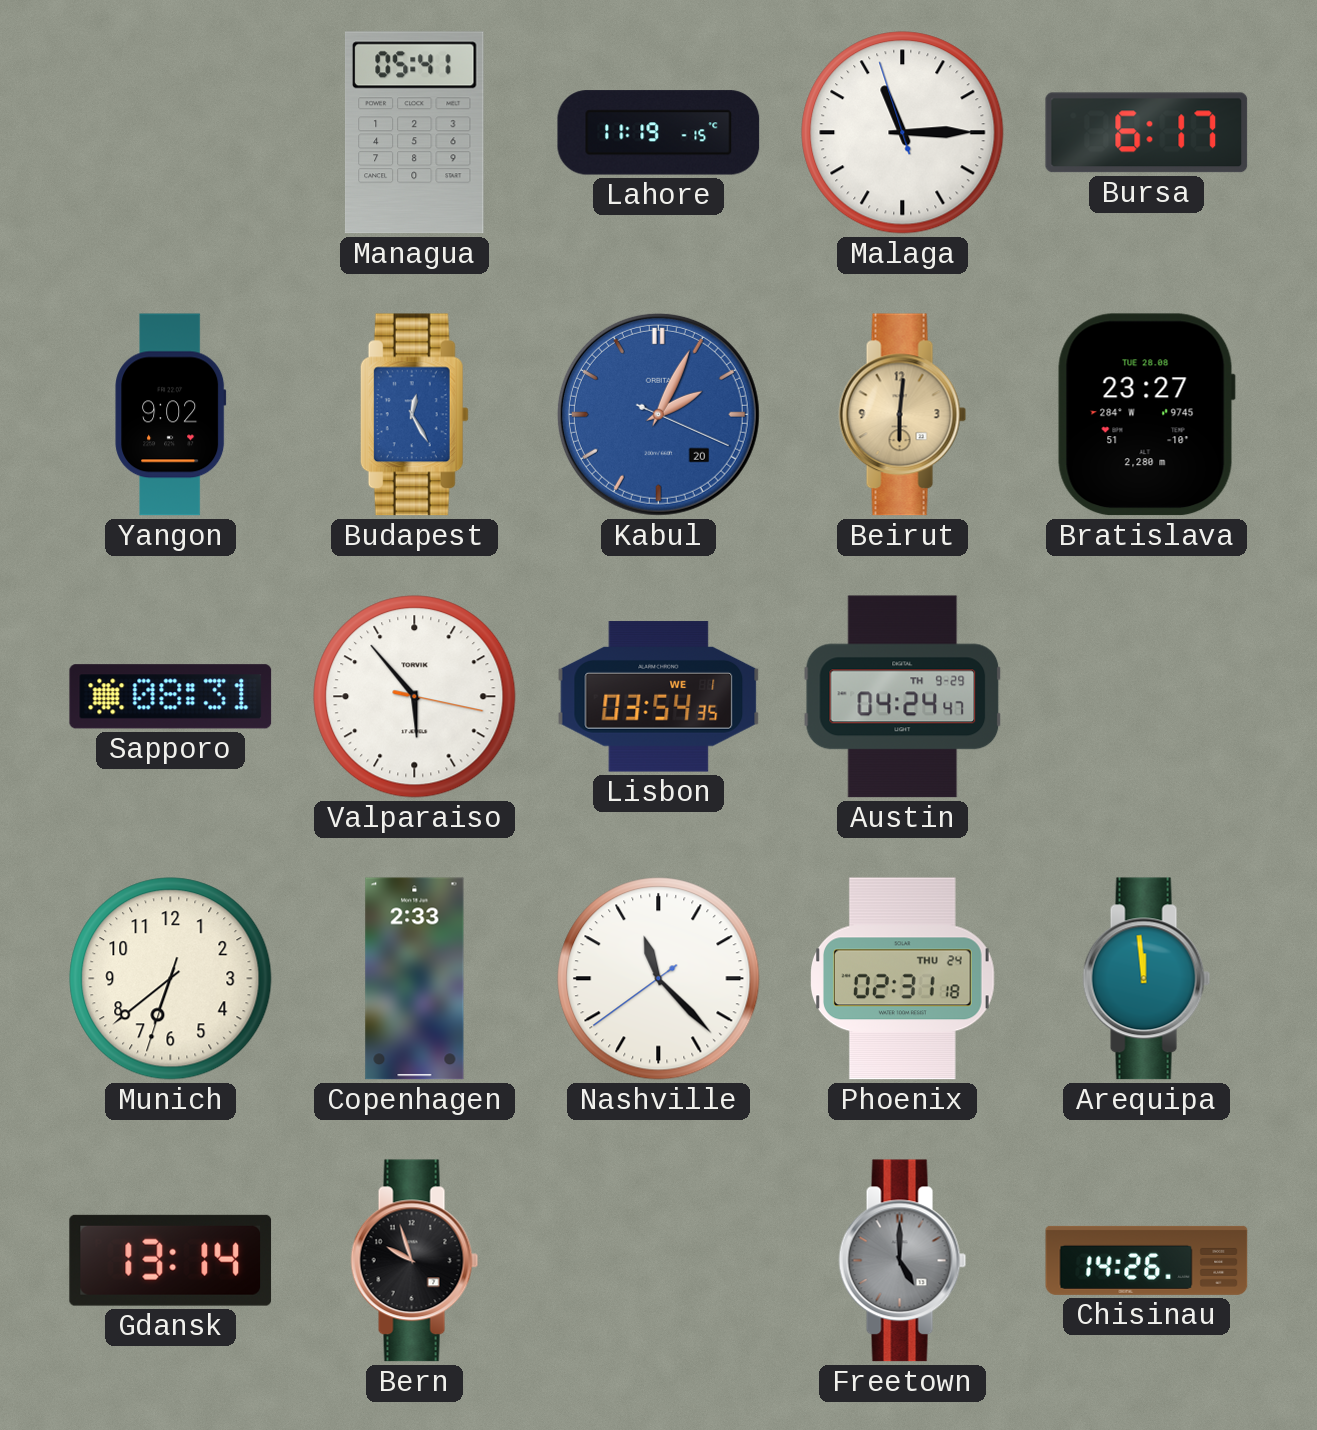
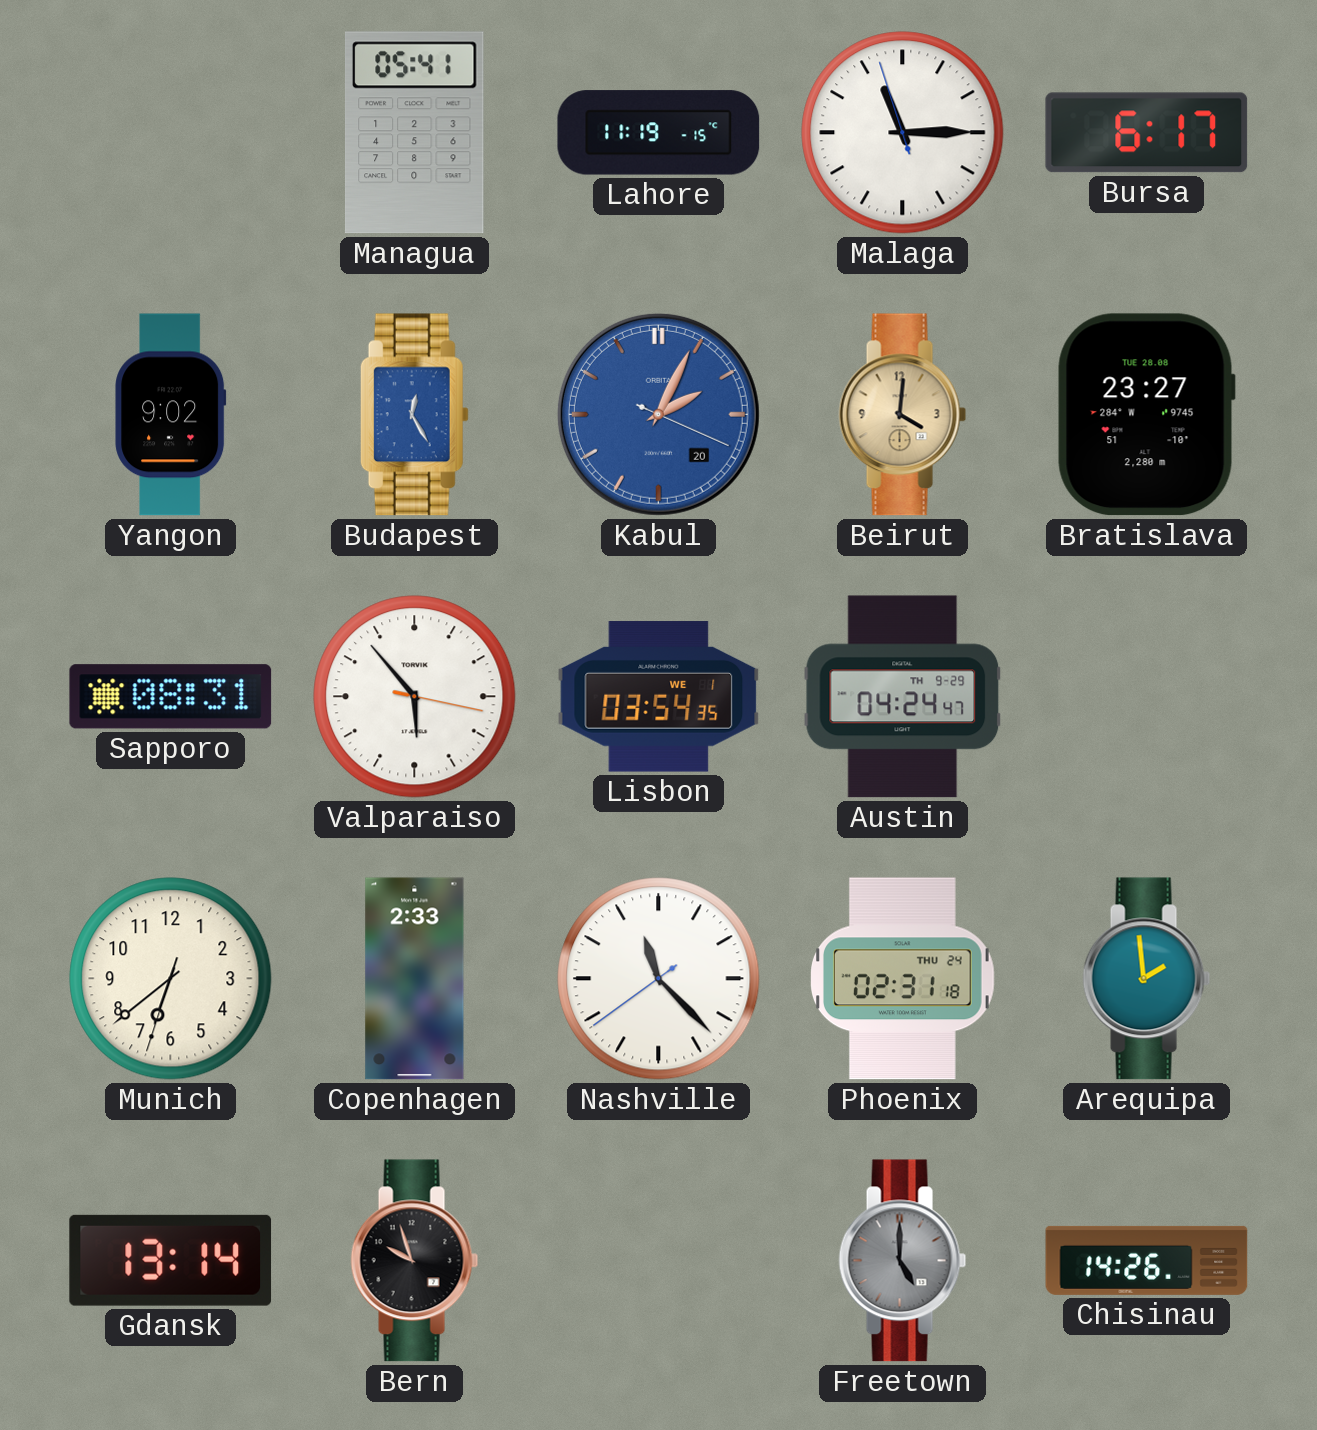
Beirut: 6:01 -> 4:01 (903, 415)
Arequipa: 11:59 -> 1:59 (1147, 979)
